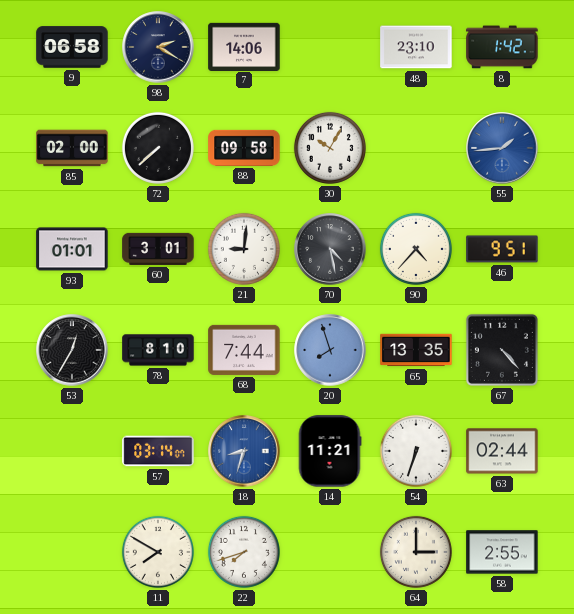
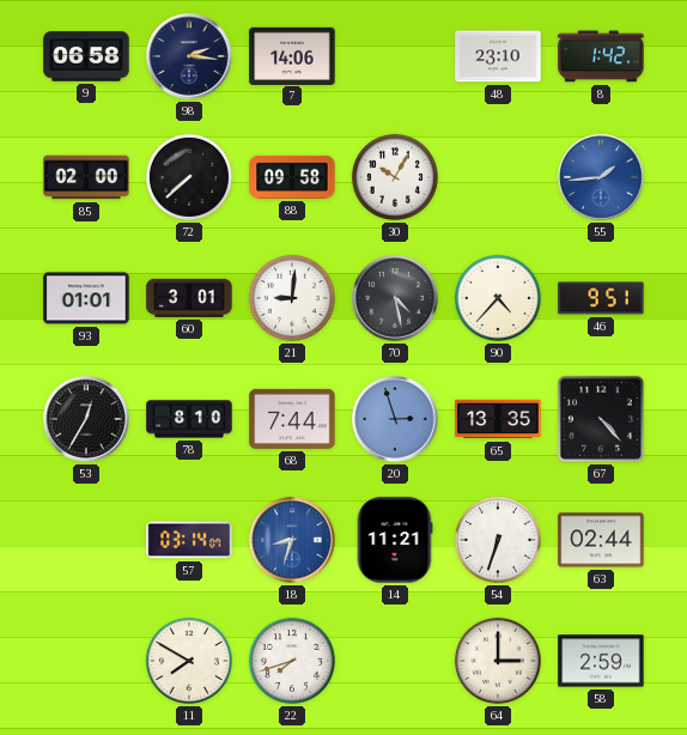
98: 2:20 -> 2:16 (189, 56)
20: 7:57 -> 2:57 (395, 419)
58: 2:55 -> 2:59 (601, 661)
